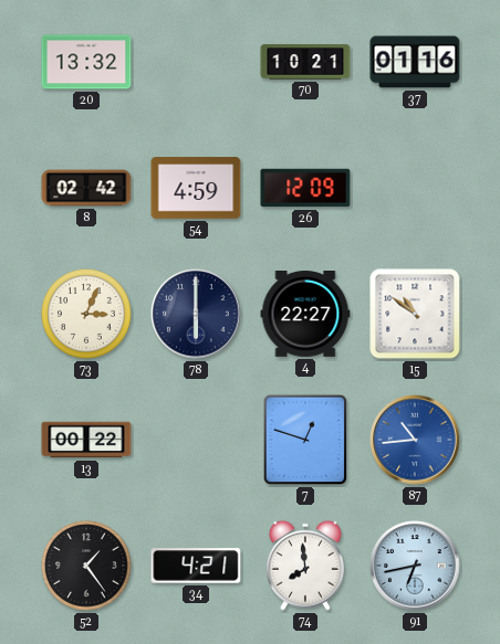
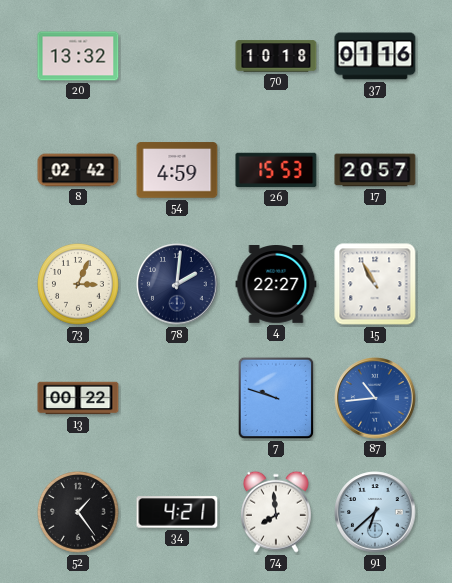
70: 10:21 -> 10:18 (276, 56)
26: 12:09 -> 15:53 (276, 170)
17: none -> 20:57 (375, 170)
78: 6:00 -> 2:01 (177, 284)
15: 10:51 -> 10:55 (375, 284)
7: 12:48 -> 9:48 (276, 398)
91: 6:43 -> 6:38 (375, 512)
